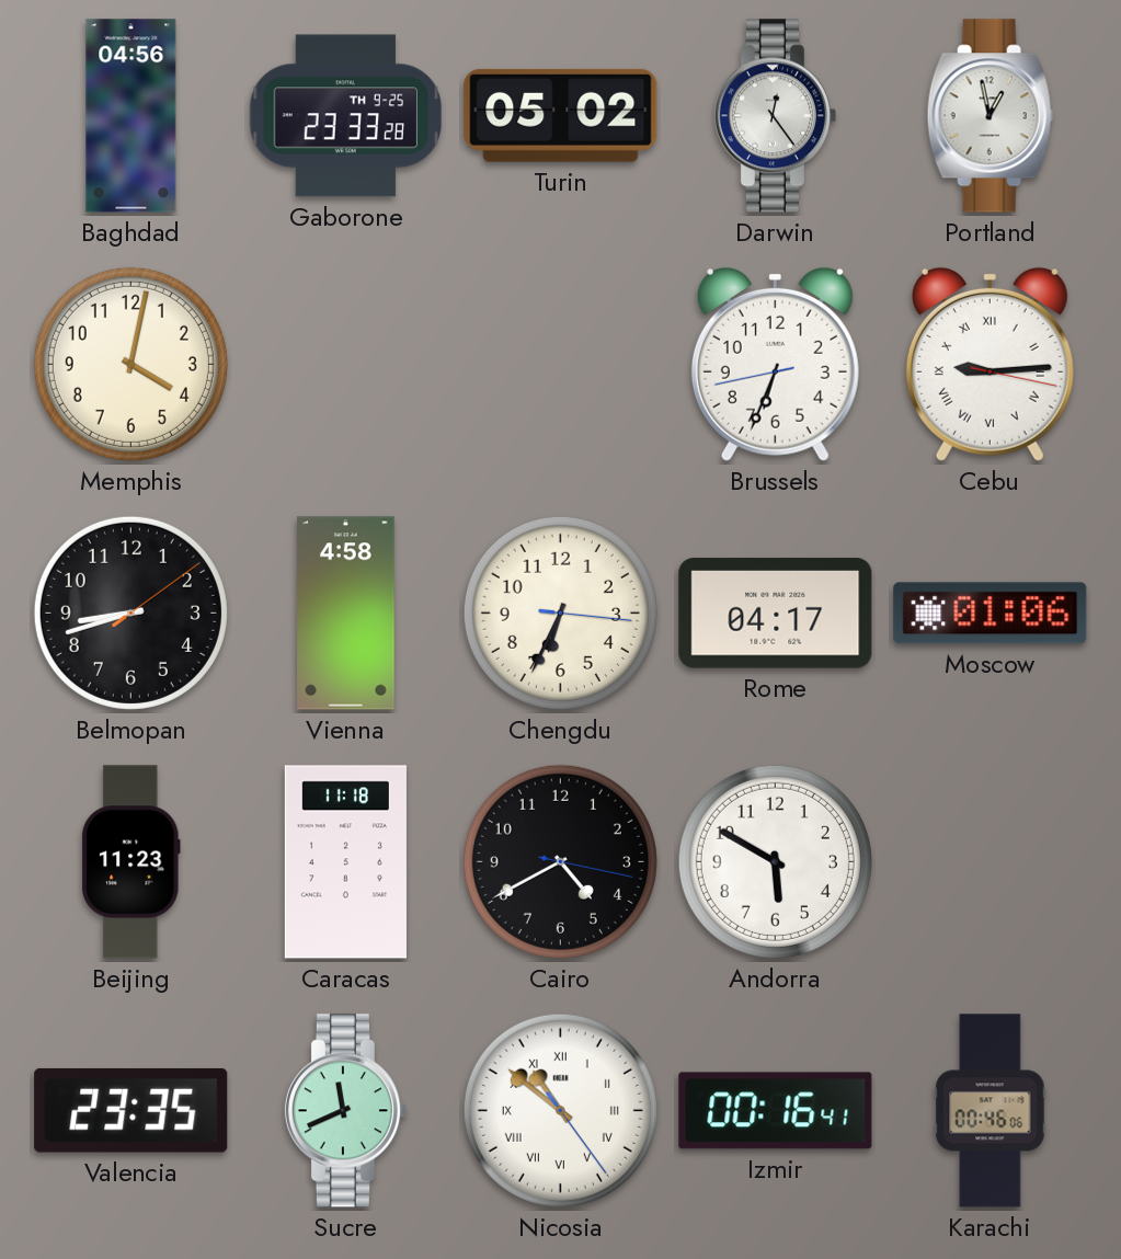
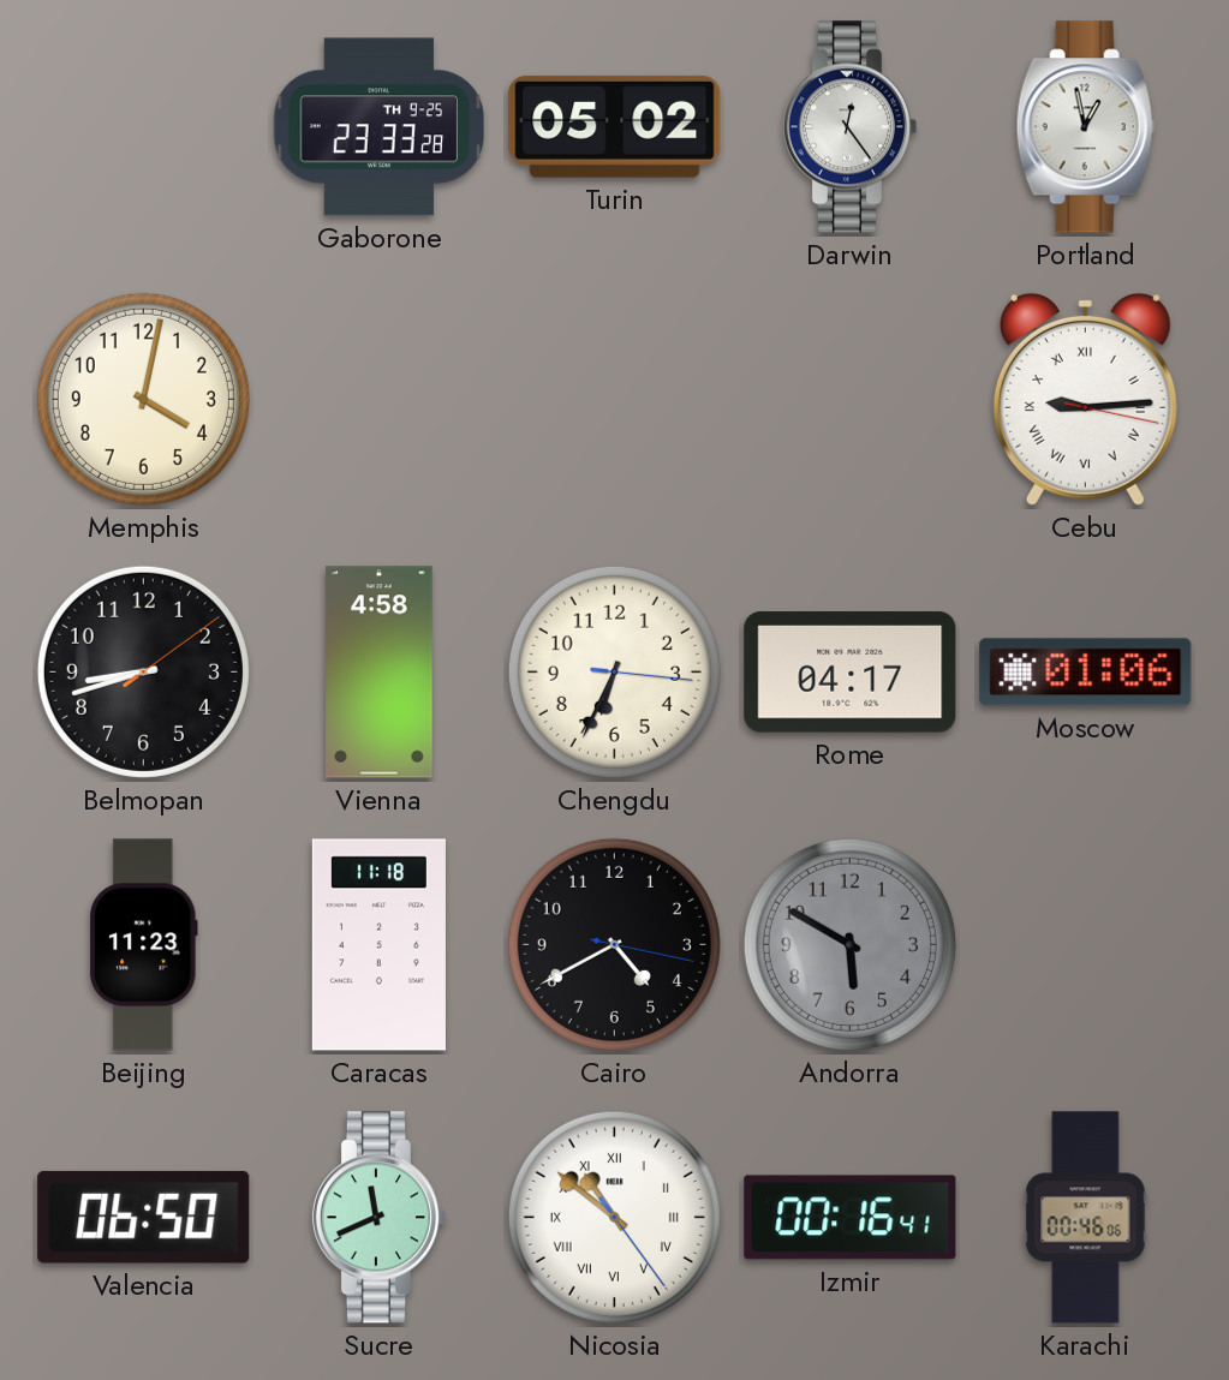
Baghdad: 04:56 -> none (131, 116)
Brussels: 6:33 -> none (775, 364)
Andorra dial: white -> grey (849, 944)
Valencia: 23:35 -> 06:50 (144, 1217)
